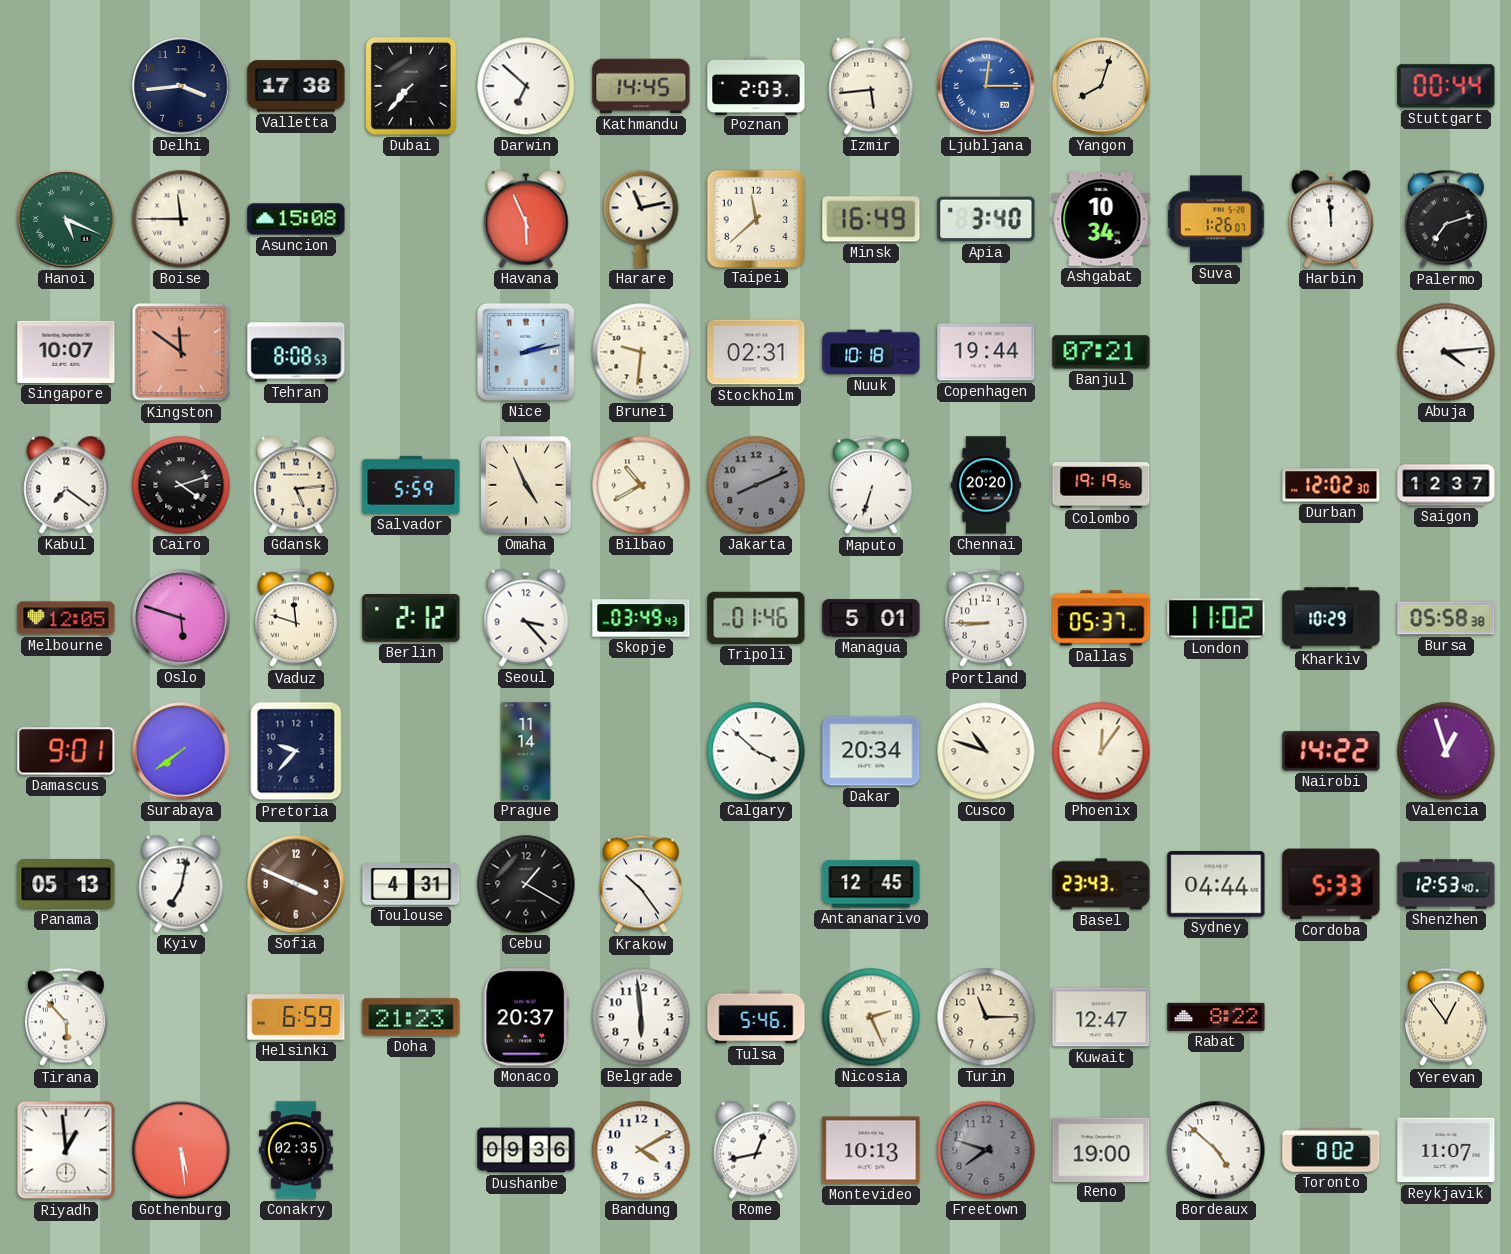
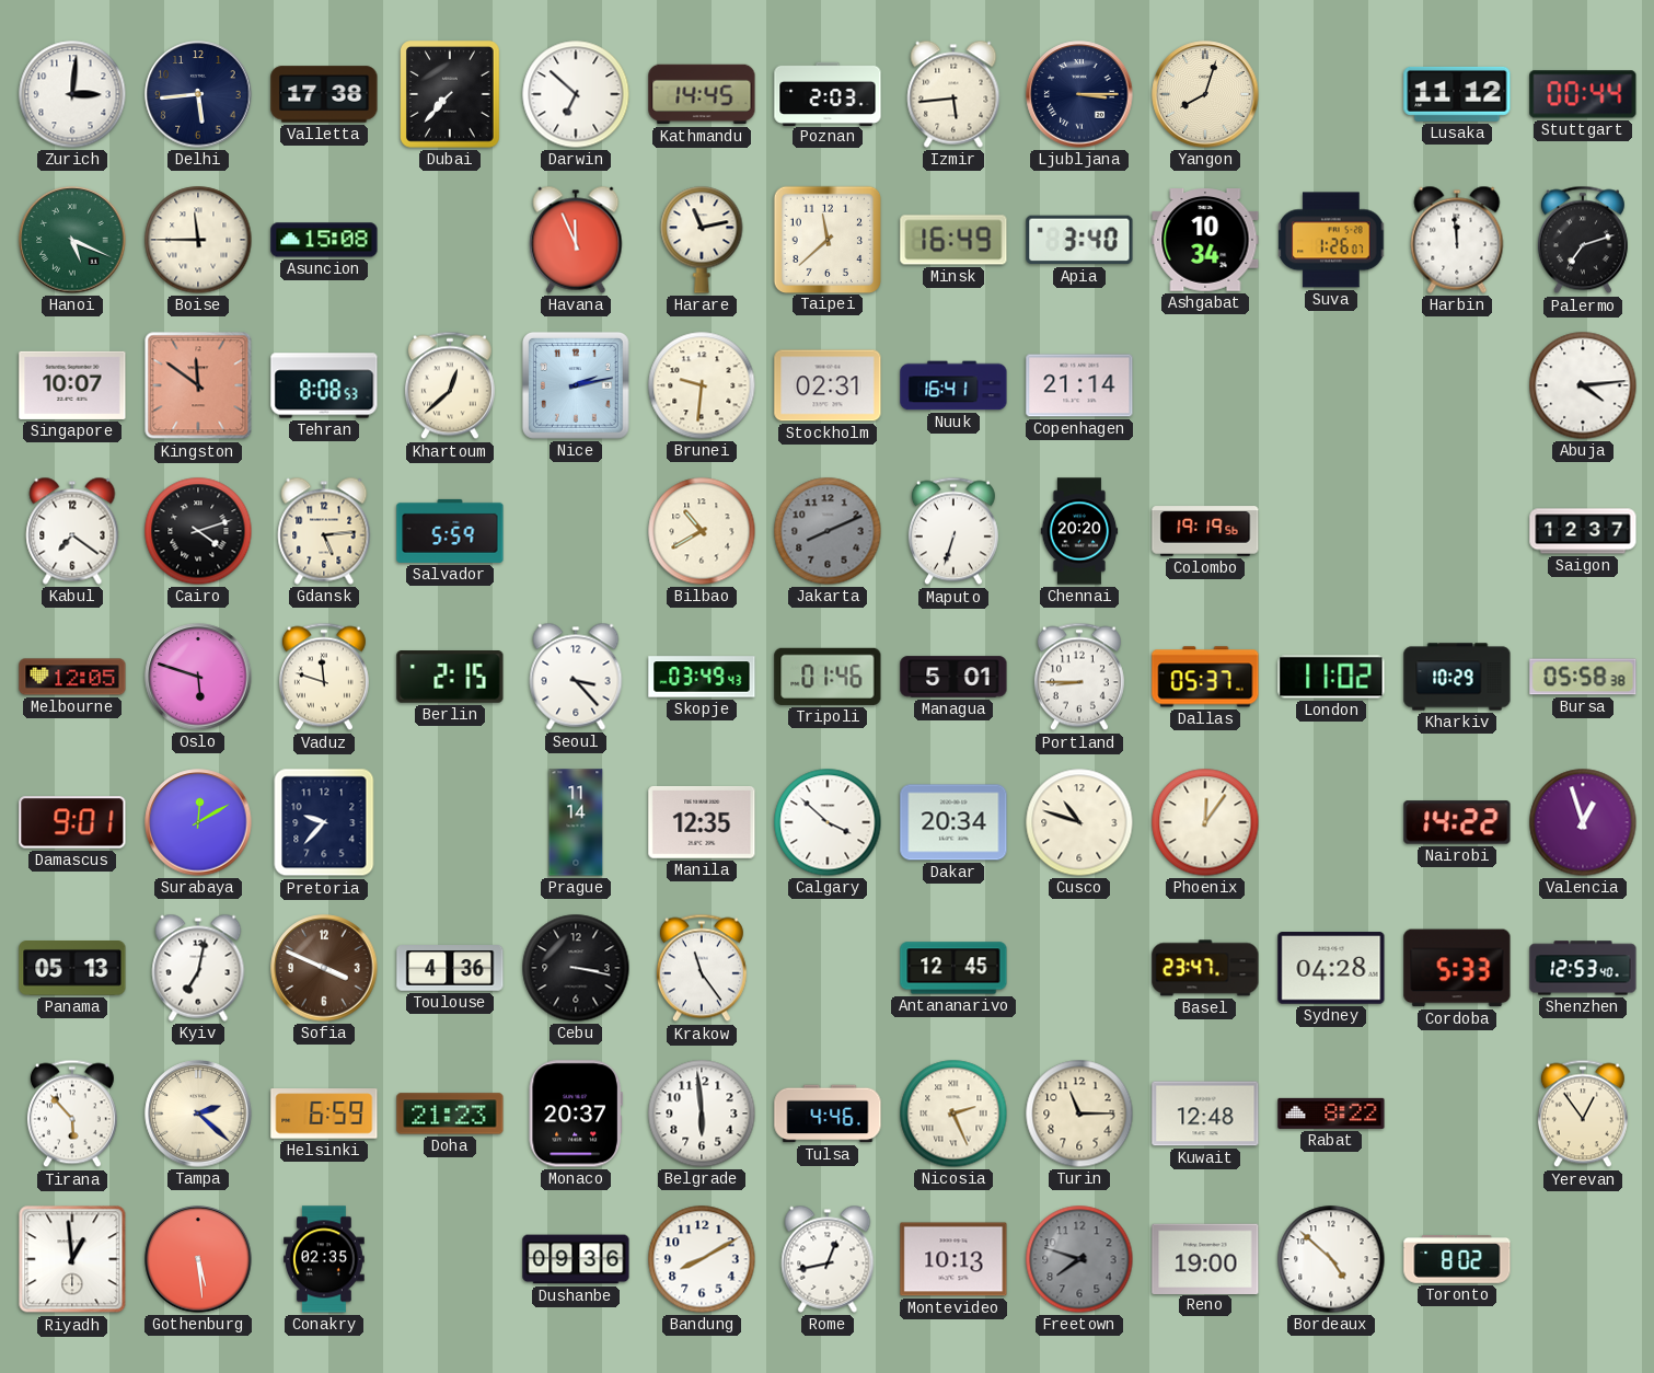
Zurich: none -> 3:01 (72, 94)
Delhi: 3:44 -> 5:44 (198, 94)
Ljubljana: 12:15 -> 3:15 (1079, 94)
Ljubljana dial: blue -> navy (1079, 94)
Lusaka: none -> 11:12 (1457, 94)
Havana: 5:56 -> 11:56 (576, 240)
Khartoum: none -> 12:38 (450, 385)
Nuuk: 10:18 -> 16:41 (953, 385)
Copenhagen: 19:44 -> 21:14 (1079, 385)
Banjul: 07:21 -> none (1101, 352)
Omaha: 4:56 -> none (527, 486)
Durban: 12:02 -> none (1331, 485)
Berlin: 2:12 -> 2:15 (450, 677)
Surabaya: 7:39 -> 12:10 (198, 822)
Manila: none -> 12:35 (702, 822)
Toulouse: 4:31 -> 4:36 (450, 968)
Cebu: 1:20 -> 3:17 (576, 968)
Krakow: 10:24 -> 11:24 (702, 968)
Basel: 23:43 -> 23:47 (1205, 968)
Sydney: 04:44 -> 04:28 (1331, 968)
Tampa: none -> 2:22 (198, 1114)
Tulsa: 5:46 -> 4:46 (828, 1114)
Kuwait: 12:47 -> 12:48 (1205, 1114)
Bandung: 4:10 -> 8:10 (702, 1259)
Reykjavik: 11:07 -> none (1446, 1150)
